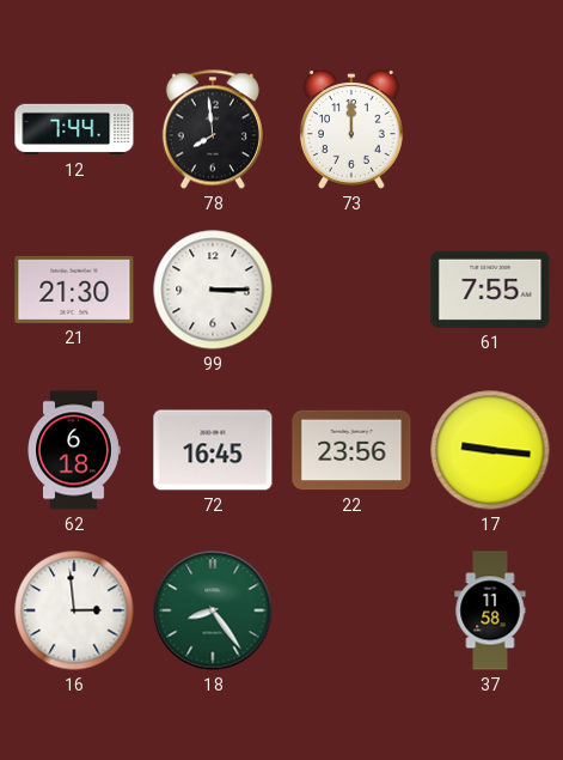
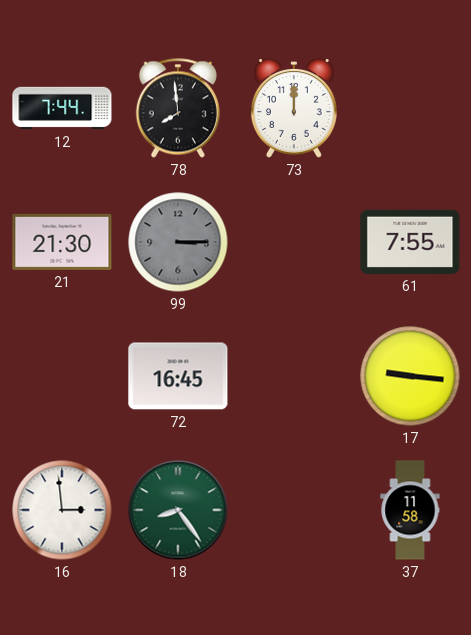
99 dial: white -> grey (178, 242)
62: 6:18 -> none (74, 450)
22: 23:56 -> none (351, 450)
